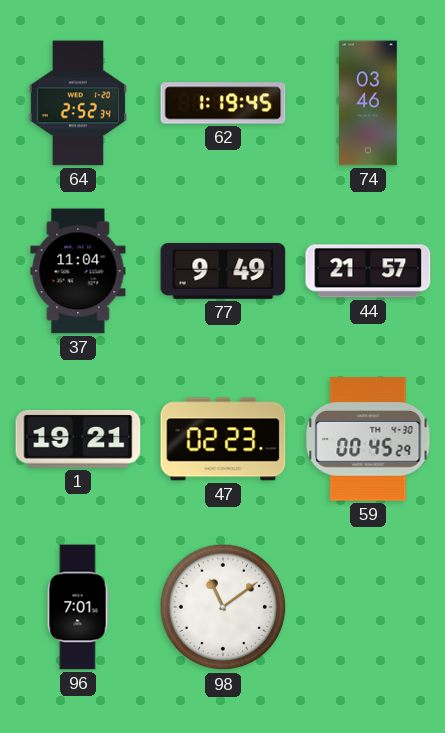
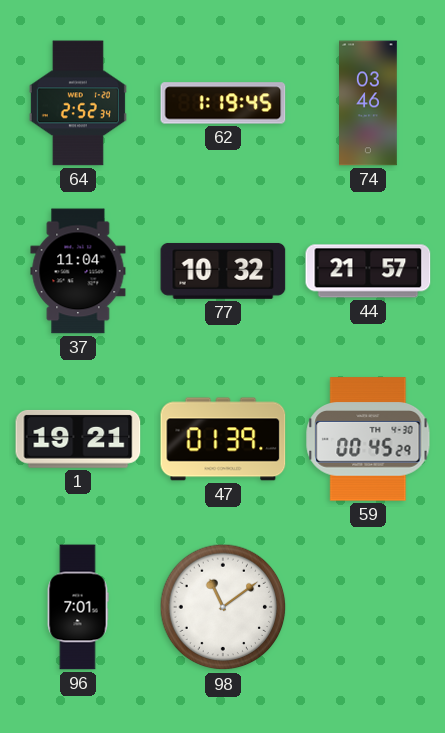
77: 9:49 -> 10:32 (223, 271)
47: 02:23 -> 01:39 (223, 439)
